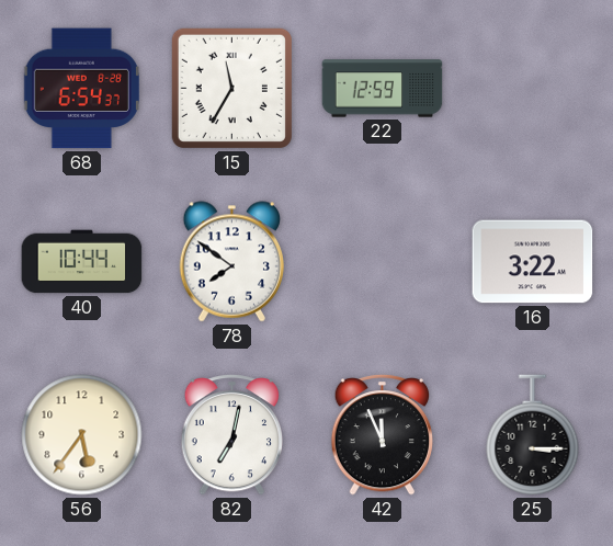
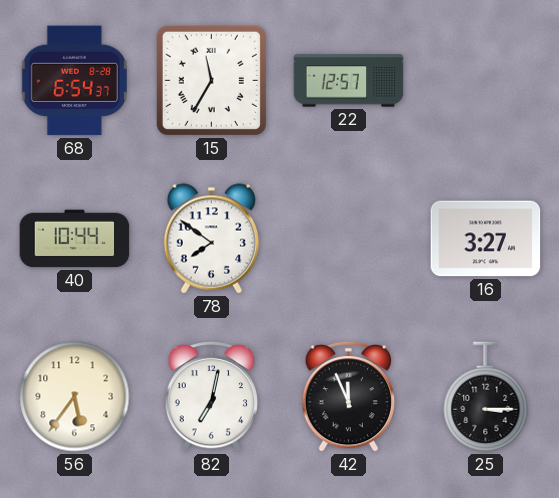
22: 12:59 -> 12:57 (349, 81)
16: 3:22 -> 3:27 (486, 239)
